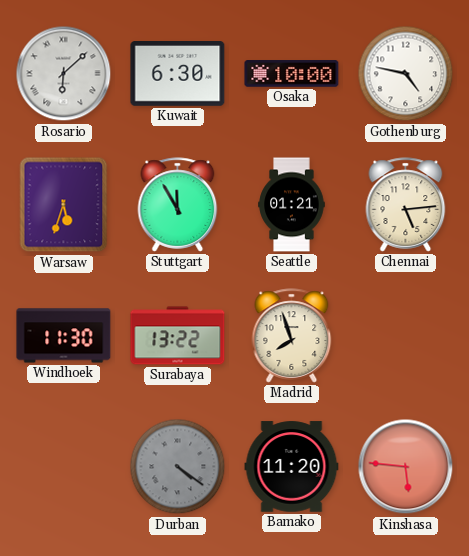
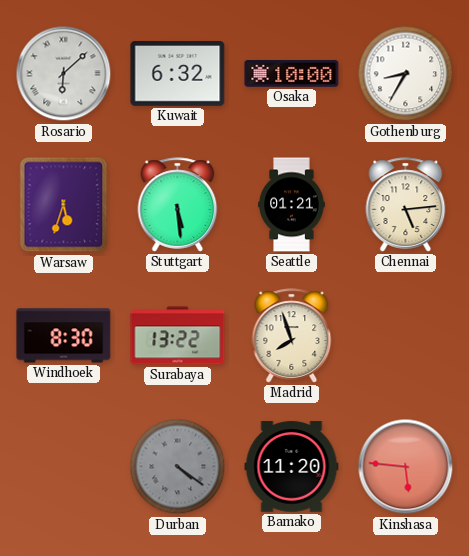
Kuwait: 6:30 -> 6:32 (178, 74)
Gothenburg: 4:47 -> 8:35 (406, 74)
Stuttgart: 11:55 -> 5:29 (178, 205)
Windhoek: 11:30 -> 8:30 (64, 336)
